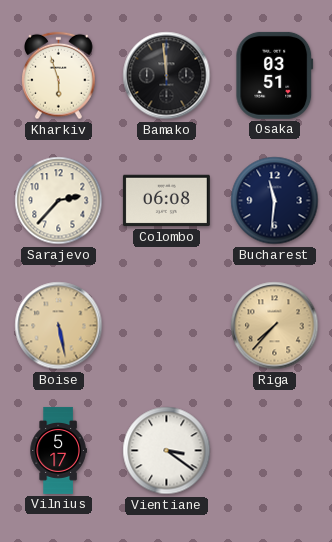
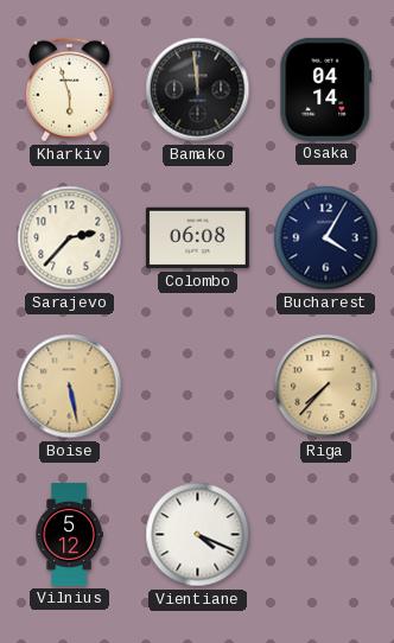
Osaka: 03:51 -> 04:14 (326, 89)
Bucharest: 11:31 -> 4:05 (326, 238)
Vilnius: 5:17 -> 5:12 (69, 534)
Vientiane: 3:21 -> 4:19 (198, 535)
